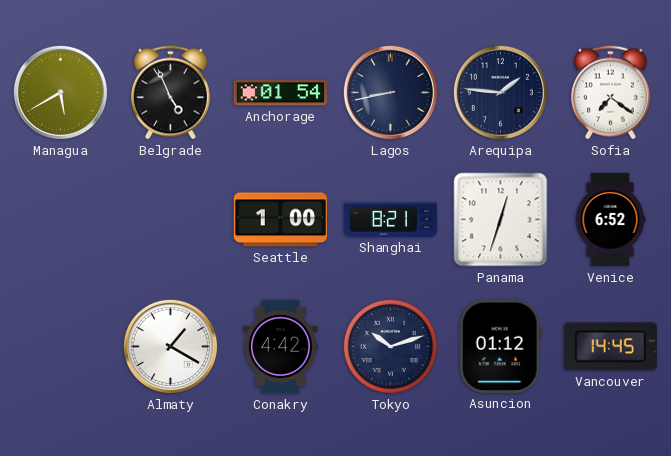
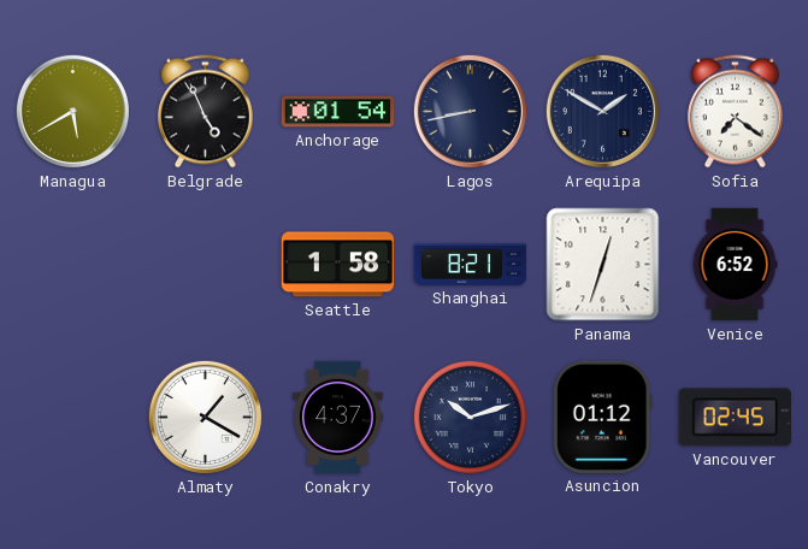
Arequipa: 1:46 -> 1:50 (602, 111)
Seattle: 1:00 -> 1:58 (337, 265)
Conakry: 4:42 -> 4:37 (338, 418)
Vancouver: 14:45 -> 02:45 (735, 418)
